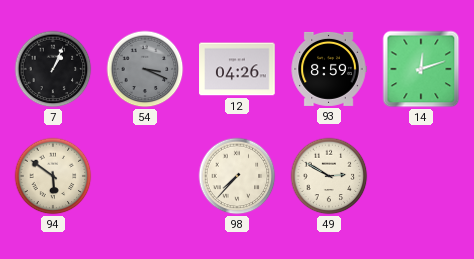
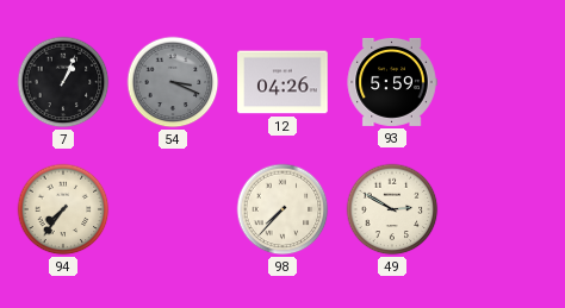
93: 8:59 -> 5:59 (392, 82)
14: 12:12 -> none (421, 69)
94: 5:51 -> 7:36 (63, 209)
